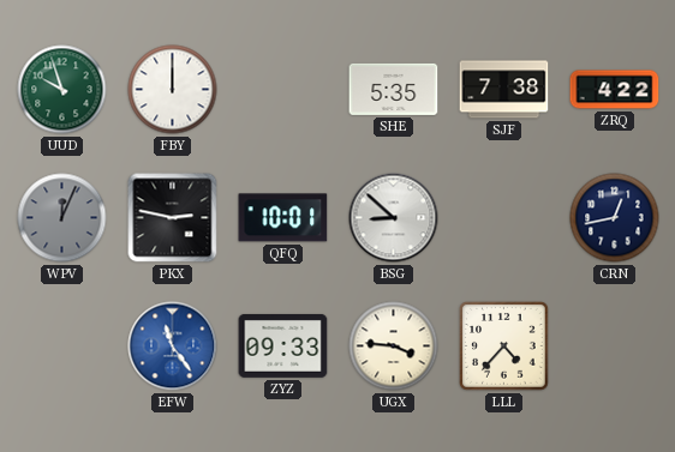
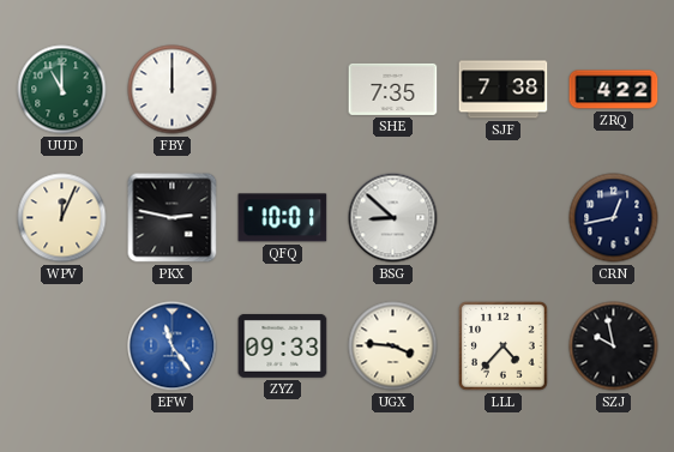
UUD: 9:57 -> 11:00 (62, 90)
SHE: 5:35 -> 7:35 (393, 89)
WPV dial: grey -> cream (62, 218)
SZJ: none -> 9:58 (614, 346)
